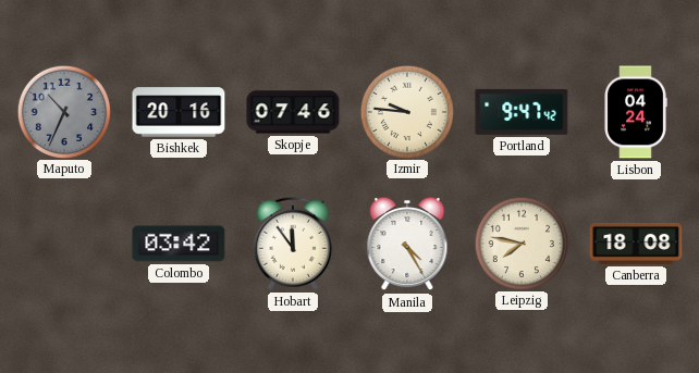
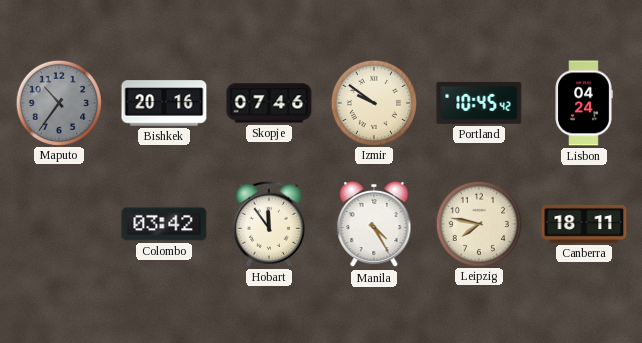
Maputo: 10:34 -> 10:36 (58, 102)
Izmir: 9:46 -> 9:51 (373, 102)
Portland: 9:47 -> 10:45 (479, 103)
Canberra: 18:08 -> 18:11 (584, 224)
